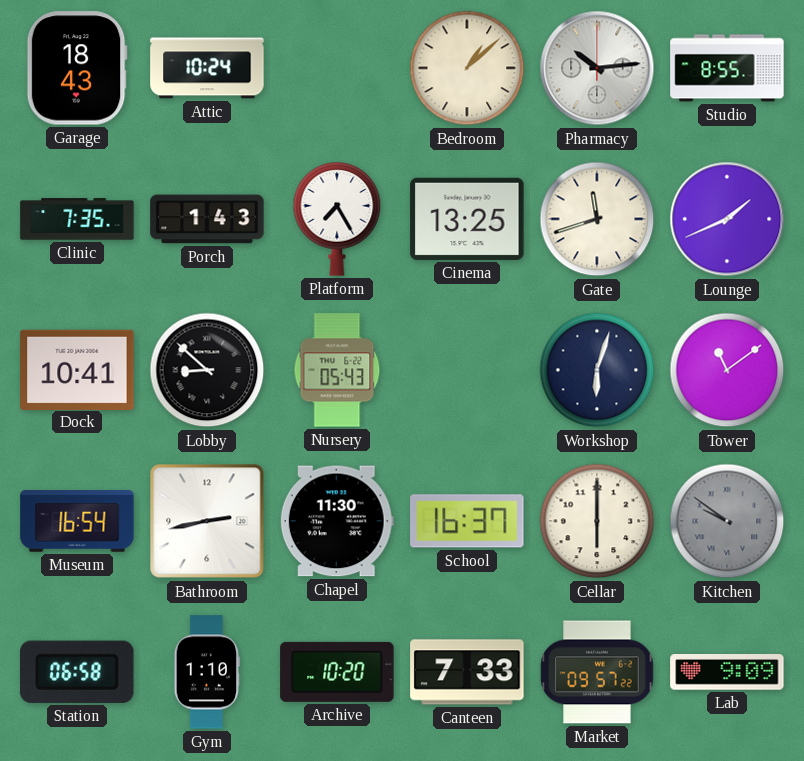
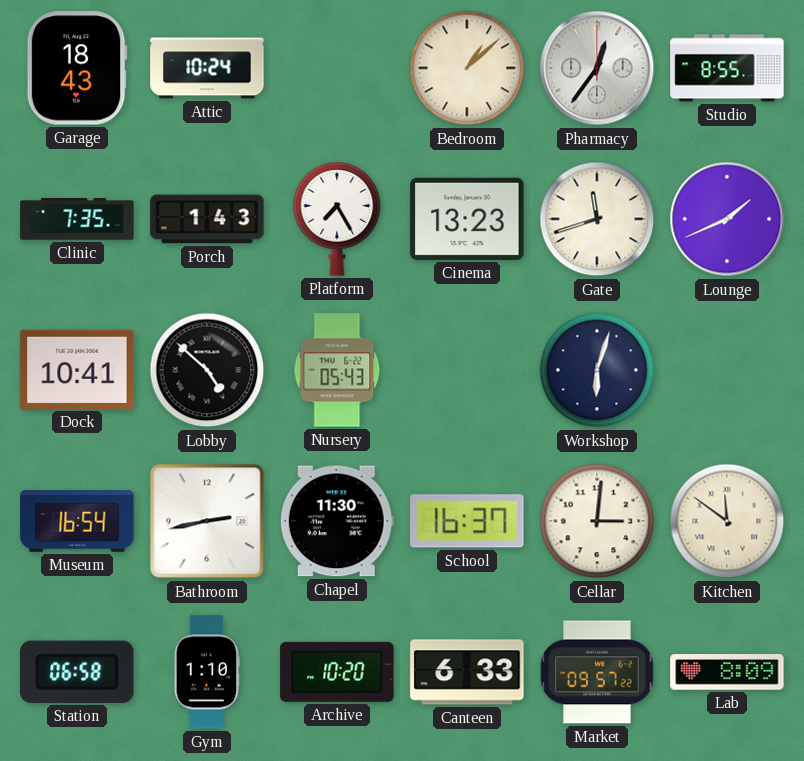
Pharmacy: 10:14 -> 12:36 (597, 68)
Cinema: 13:25 -> 13:23 (467, 219)
Lobby: 8:52 -> 4:52 (207, 370)
Tower: 11:09 -> none (727, 370)
Cellar: 6:00 -> 3:01 (597, 521)
Kitchen: 9:51 -> 11:51 (727, 521)
Kitchen dial: grey -> cream (727, 521)
Canteen: 7:33 -> 6:33 (467, 672)
Lab: 9:09 -> 8:09 (727, 673)
